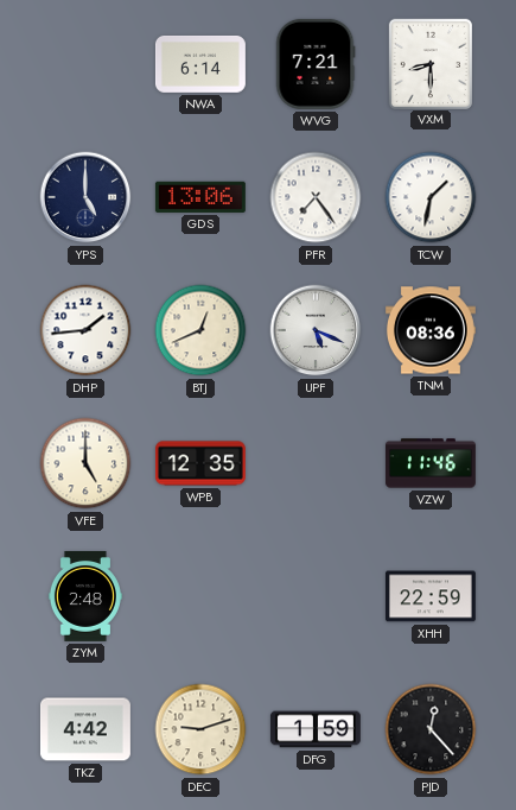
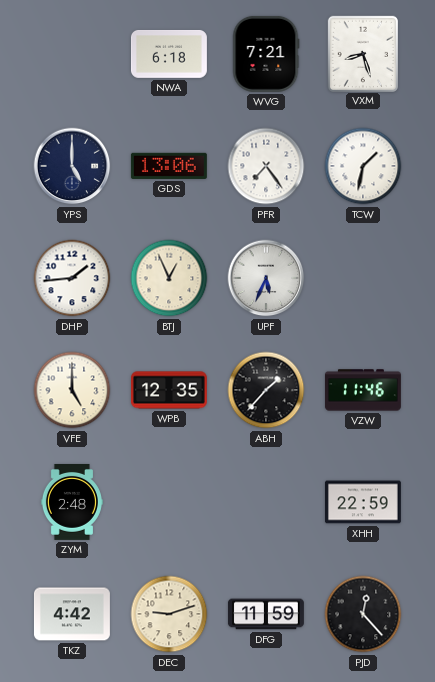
NWA: 6:14 -> 6:18 (169, 54)
VXM: 8:30 -> 8:27 (363, 53)
BTJ: 12:41 -> 12:56 (169, 278)
UPF: 5:19 -> 5:34 (266, 278)
TNM: 08:36 -> none (431, 330)
ABH: none -> 1:37 (266, 390)
DFG: 1:59 -> 11:59 (266, 614)
